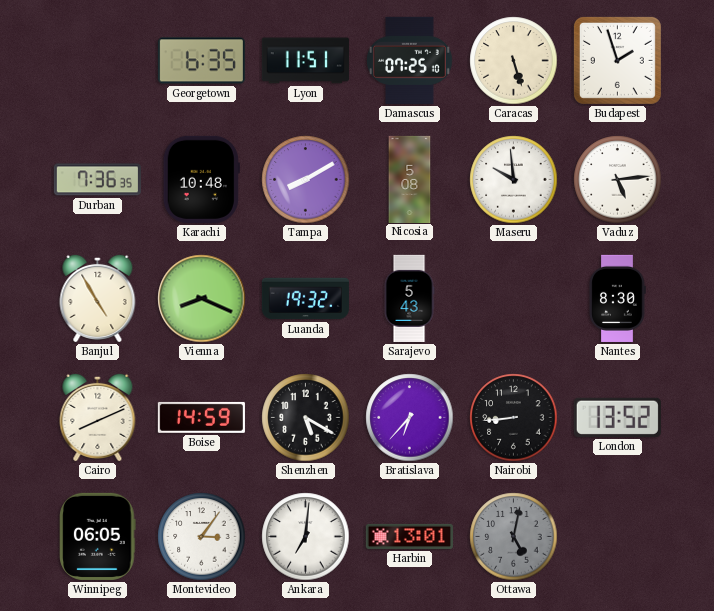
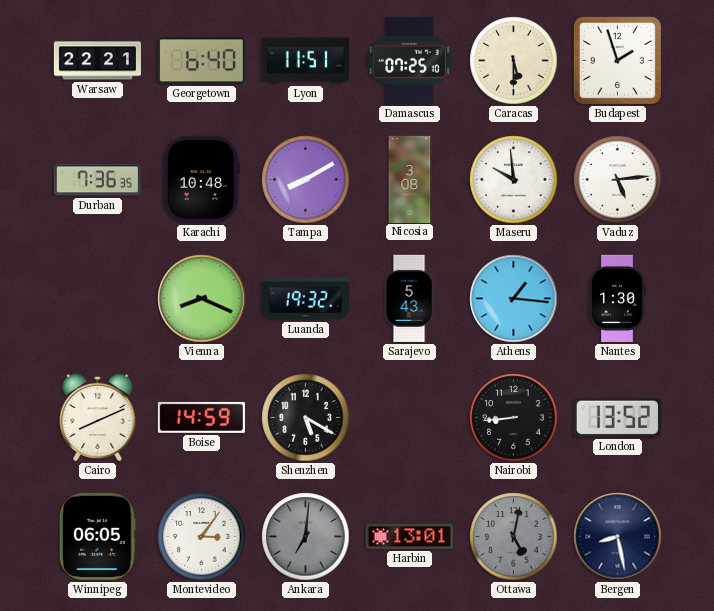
Warsaw: none -> 22:21 (97, 61)
Georgetown: 6:35 -> 6:40 (201, 61)
Caracas: 5:27 -> 5:30 (514, 61)
Nicosia: 5:08 -> 3:08 (410, 179)
Banjul: 4:55 -> none (98, 298)
Athens: none -> 1:16 (514, 299)
Nantes: 8:30 -> 1:30 (617, 298)
Bratislava: 6:37 -> none (410, 418)
Ankara dial: white -> grey (306, 537)
Bergen: none -> 8:28 (618, 537)
